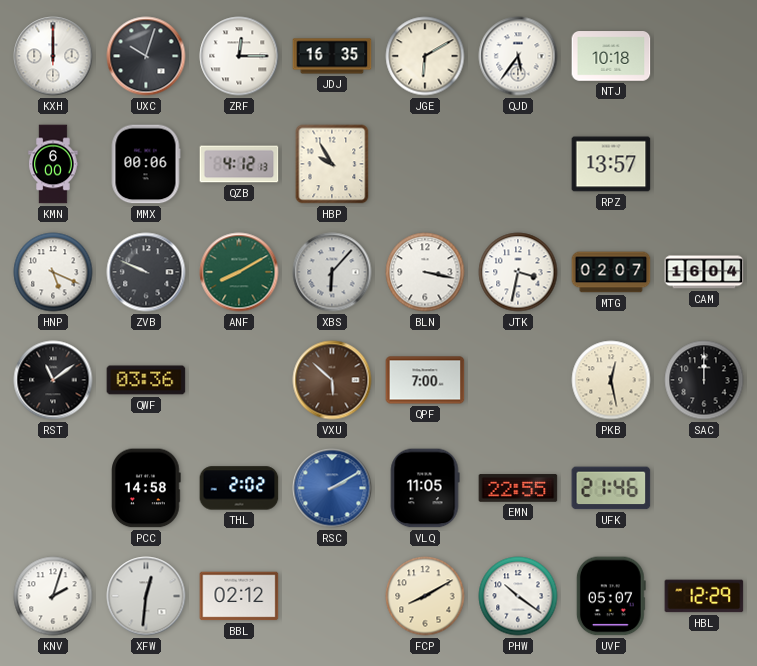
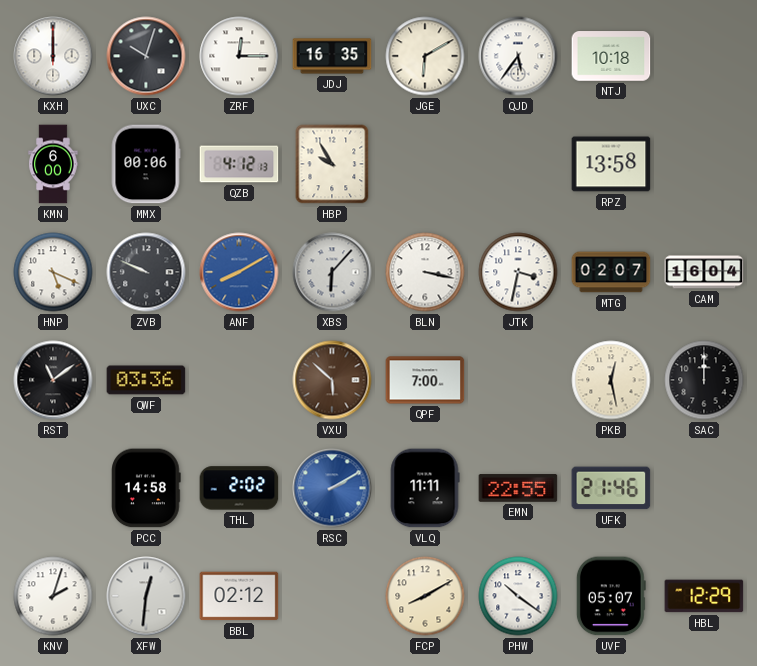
RPZ: 13:57 -> 13:58 (611, 164)
ANF dial: green -> blue (239, 272)
VLQ: 11:05 -> 11:11 (425, 488)
